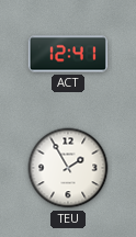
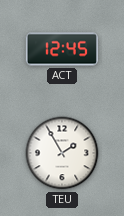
ACT: 12:41 -> 12:45 (61, 49)
